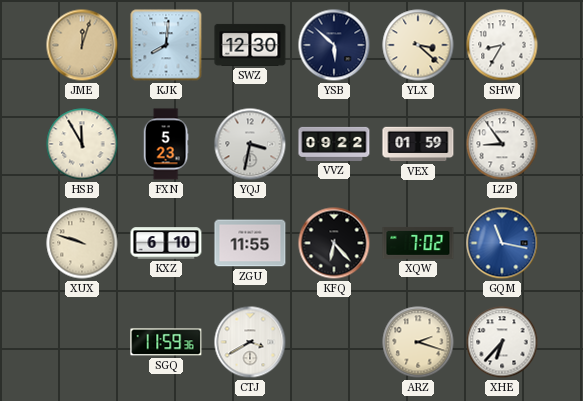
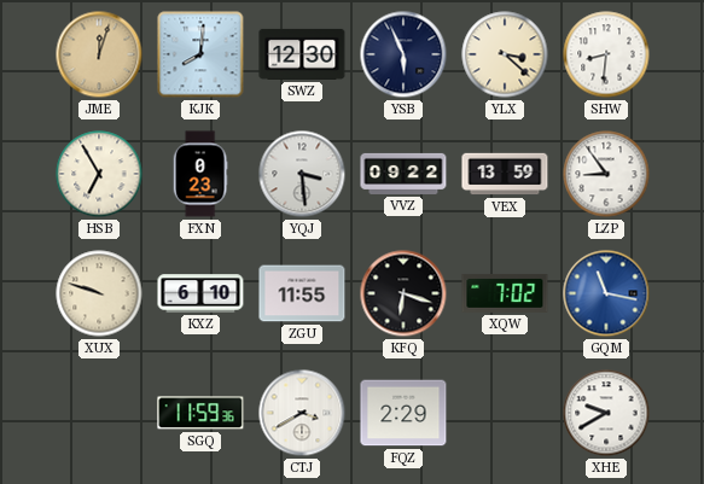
YSB: 5:52 -> 5:56 (403, 54)
SHW: 8:35 -> 8:31 (606, 54)
HSB: 11:55 -> 6:55 (99, 174)
FXN: 5:23 -> 0:23 (200, 174)
YQJ: 3:32 -> 3:29 (302, 174)
VEX: 01:59 -> 13:59 (505, 174)
KFQ: 6:23 -> 6:18 (403, 293)
FQZ: none -> 2:29 (403, 413)
ARZ: 2:18 -> none (418, 342)
XHE: 6:37 -> 9:40 (606, 413)
